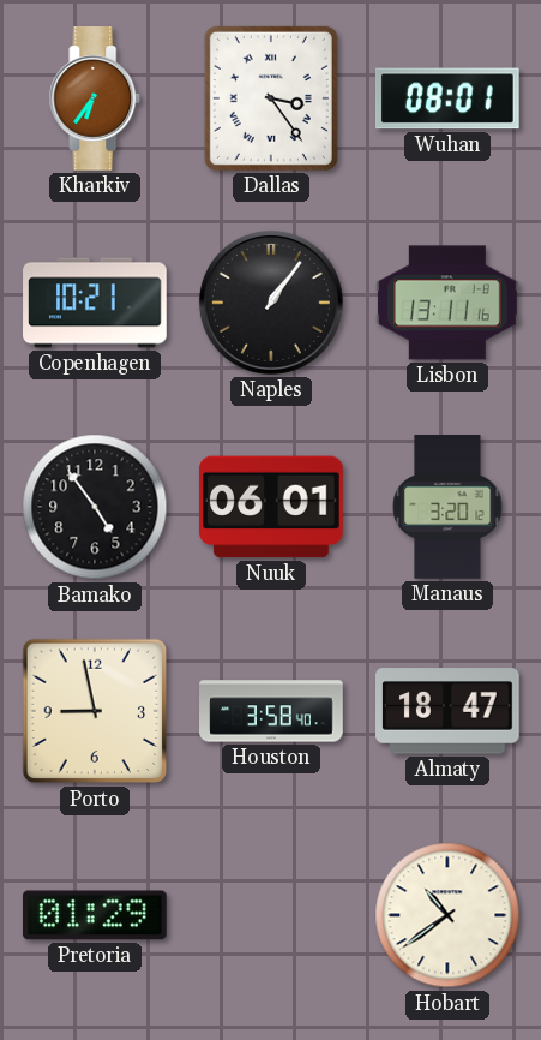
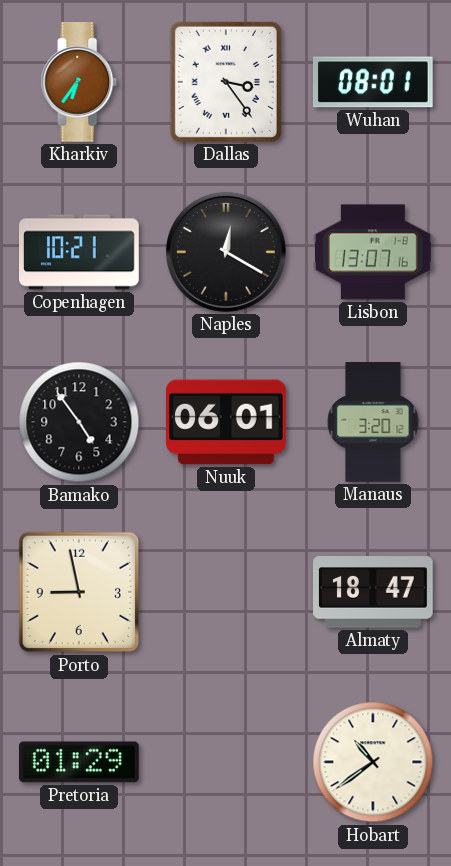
Naples: 1:06 -> 12:20 (226, 252)
Lisbon: 13:11 -> 13:07 (374, 252)
Houston: 3:58 -> none (271, 711)
